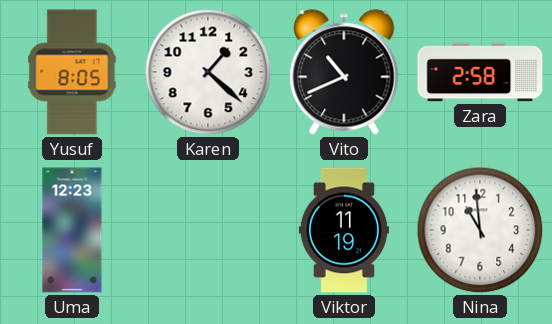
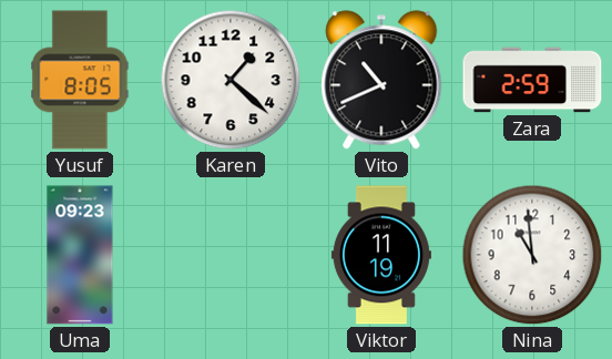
Zara: 2:58 -> 2:59 (532, 80)
Uma: 12:23 -> 09:23 (80, 255)
